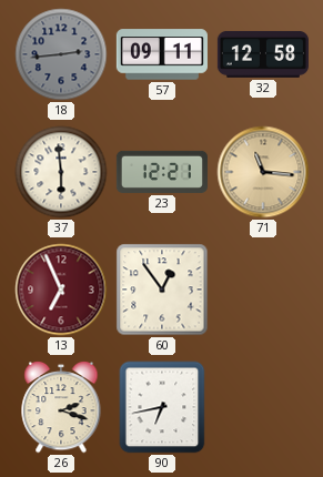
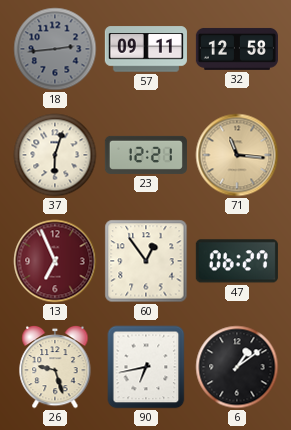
37: 5:59 -> 6:03 (55, 155)
47: none -> 06:27 (237, 261)
26: 2:18 -> 9:27 (55, 367)
6: none -> 1:09 (237, 367)
